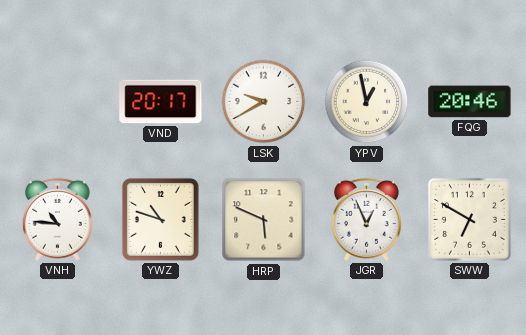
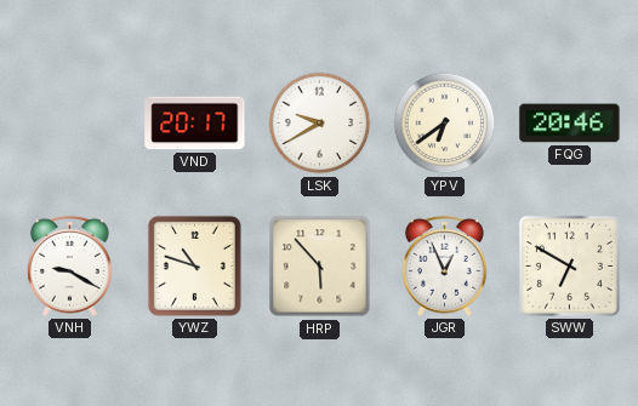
YPV: 12:58 -> 6:39 (445, 124)
VNH: 10:46 -> 9:20 (69, 265)
HRP: 5:49 -> 5:53 (320, 267)
